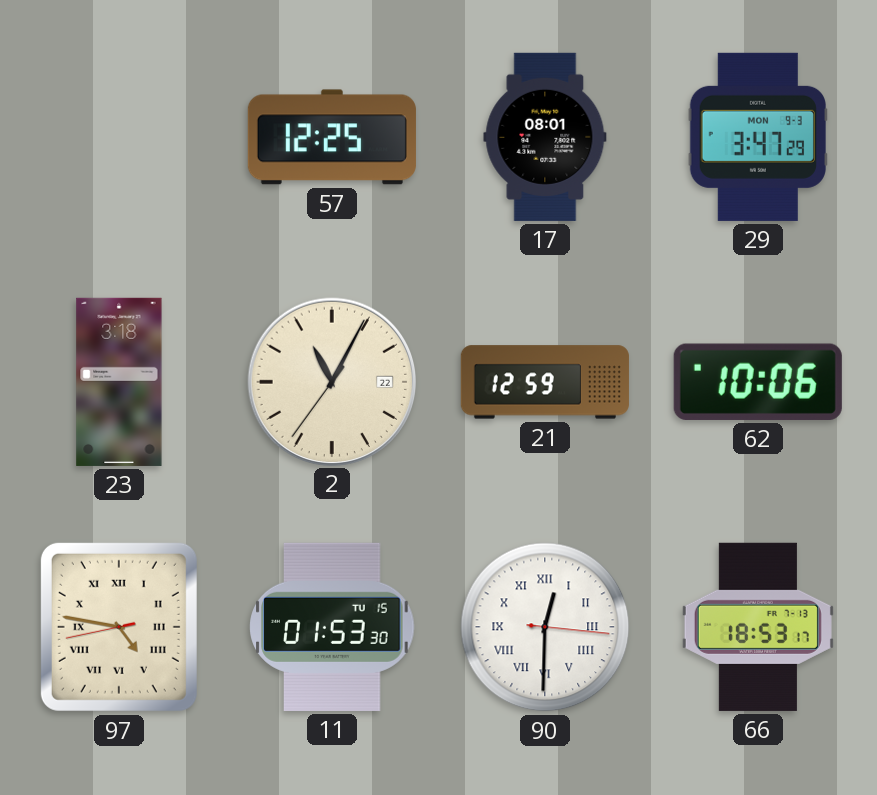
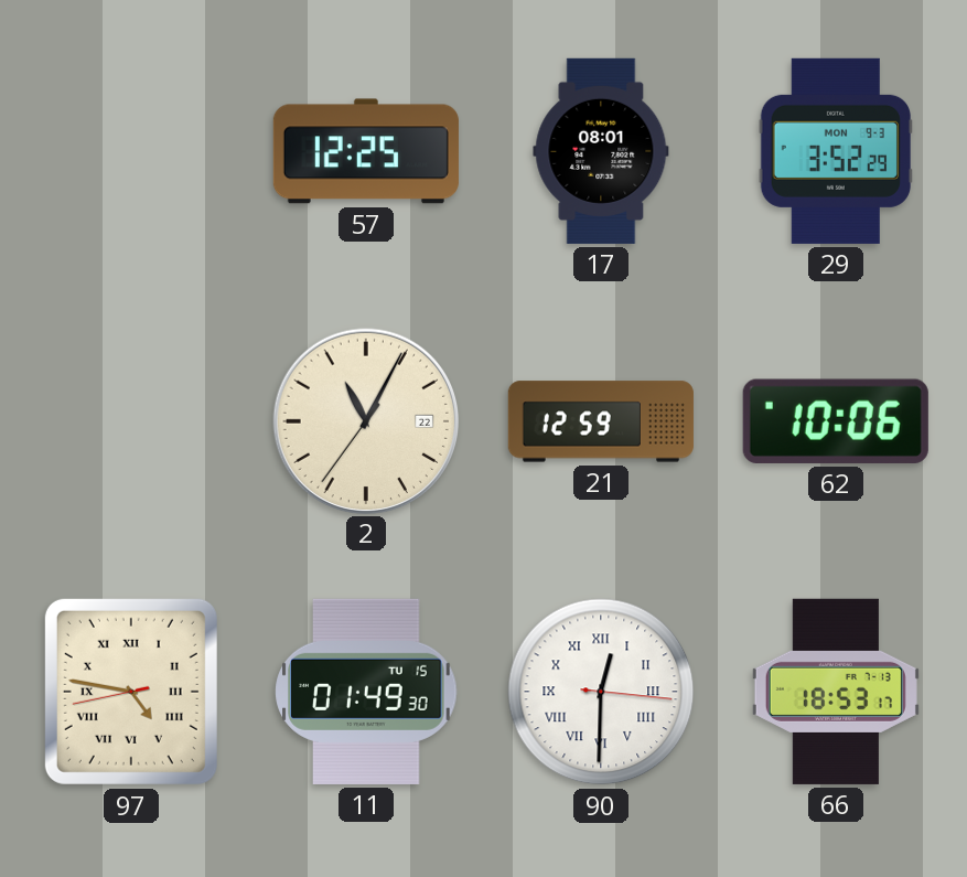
29: 3:47 -> 3:52 (836, 151)
23: 3:18 -> none (119, 382)
11: 01:53 -> 01:49 (366, 692)
